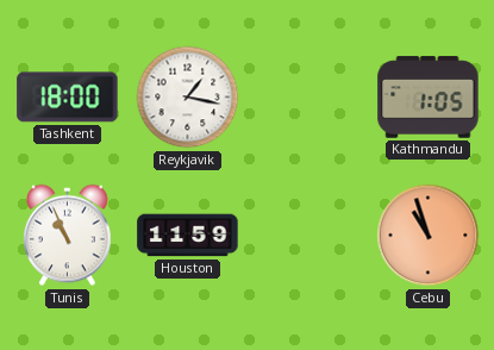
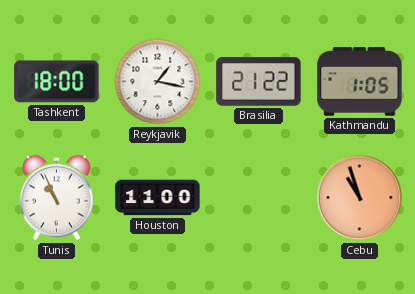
Brasilia: none -> 21:22 (259, 82)
Houston: 11:59 -> 11:00 (158, 198)
